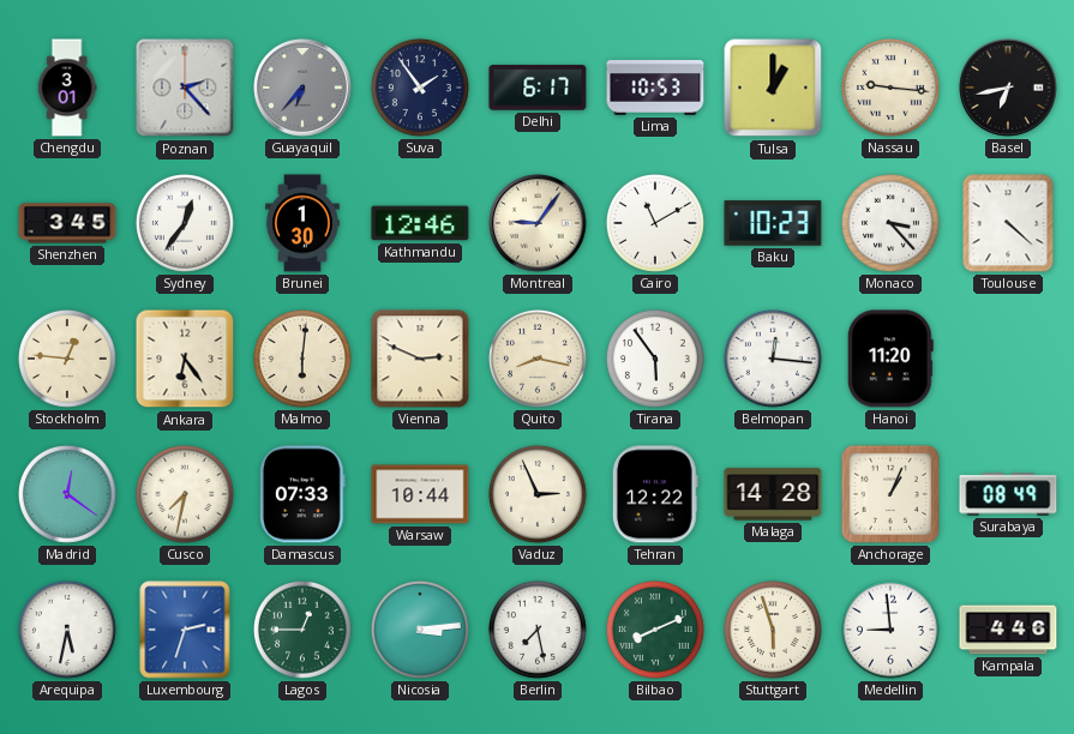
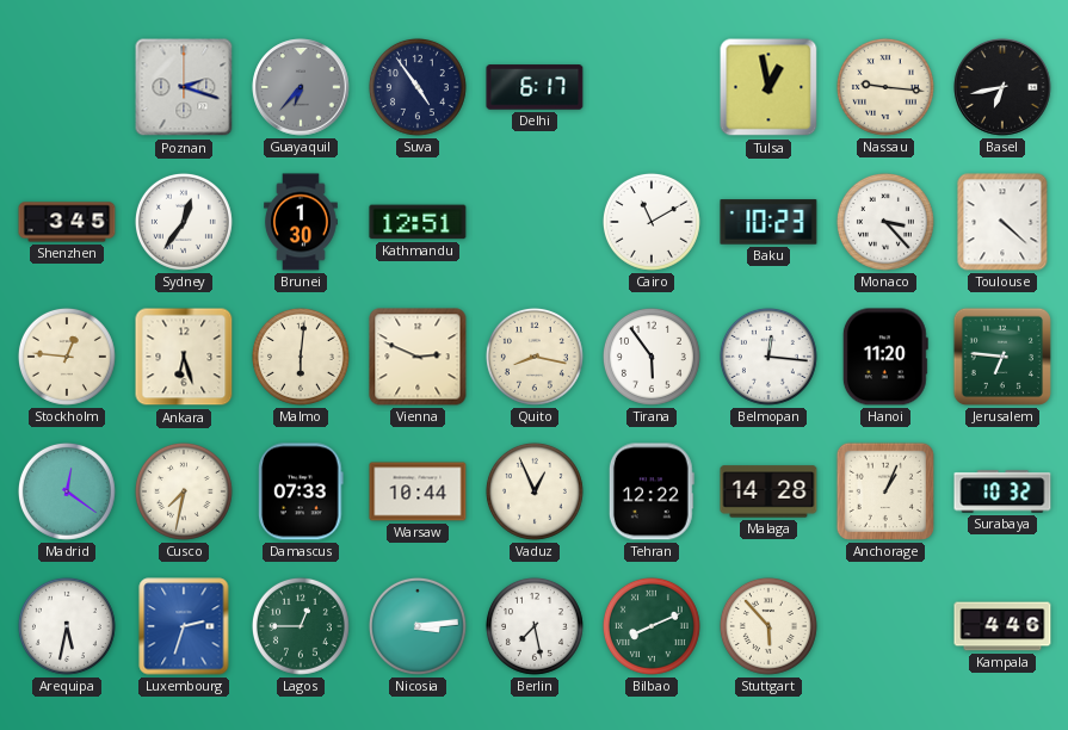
Chengdu: 3:01 -> none (67, 88)
Poznan: 2:23 -> 2:18 (184, 87)
Suva: 1:54 -> 4:54 (418, 87)
Lima: 10:53 -> none (655, 89)
Tulsa: 1:00 -> 12:58 (768, 87)
Kathmandu: 12:46 -> 12:51 (418, 222)
Montreal: 9:06 -> none (538, 223)
Ankara: 6:24 -> 6:27 (184, 357)
Jerusalem: none -> 6:46 (1002, 357)
Vaduz: 2:56 -> 12:56 (535, 491)
Surabaya: 08:49 -> 10:32 (1002, 491)
Stuttgart: 5:57 -> 5:53 (768, 626)
Medellin: 8:59 -> none (890, 630)
